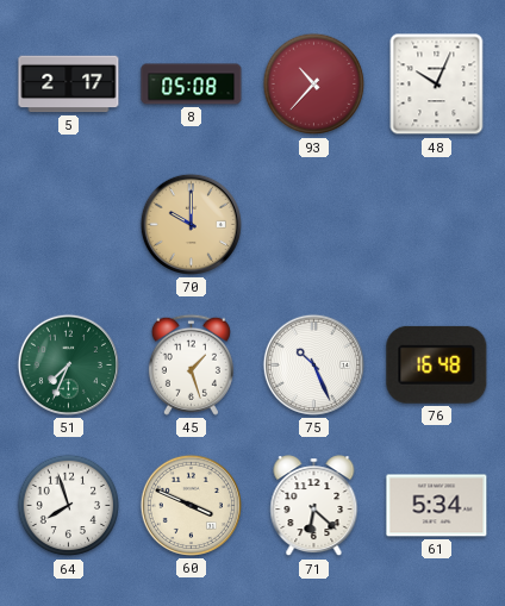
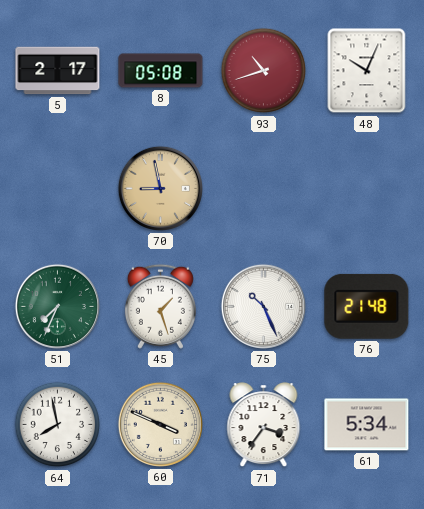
93: 10:37 -> 10:42 (264, 71)
70: 10:00 -> 8:58 (160, 188)
76: 16:48 -> 21:48 (367, 306)
64: 7:57 -> 7:58 (58, 425)
71: 6:22 -> 3:36 (264, 425)
